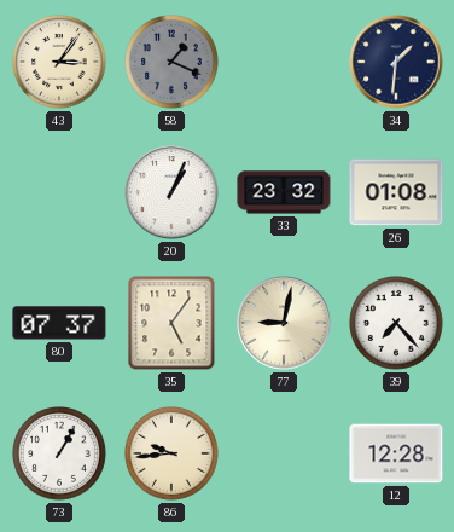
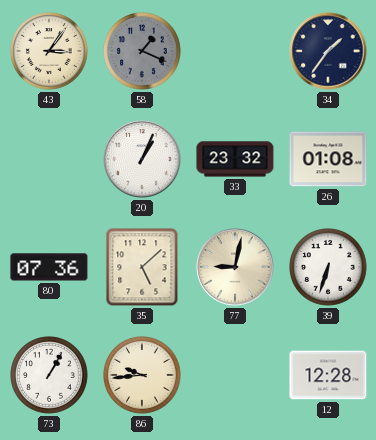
34: 1:31 -> 1:36 (328, 51)
80: 07:37 -> 07:36 (49, 267)
35: 5:06 -> 5:08 (142, 267)
39: 7:23 -> 6:33 (328, 267)
